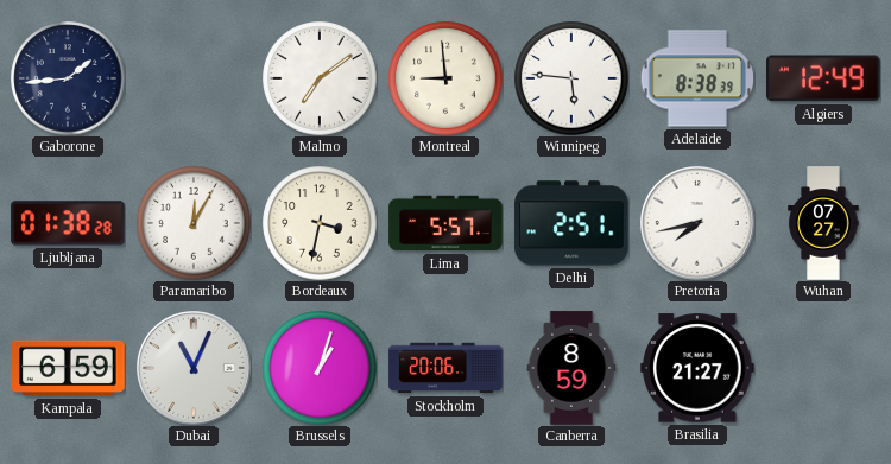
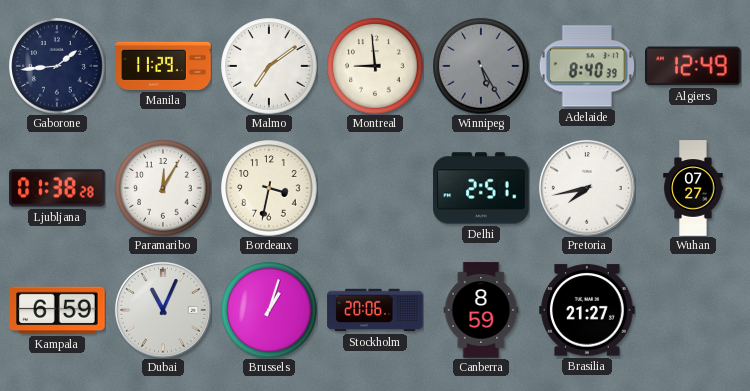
Manila: none -> 11:29 (163, 66)
Winnipeg: 5:46 -> 5:25 (481, 66)
Winnipeg dial: white -> grey (481, 66)
Adelaide: 8:38 -> 8:40 (587, 66)
Lima: 5:57 -> none (445, 223)
